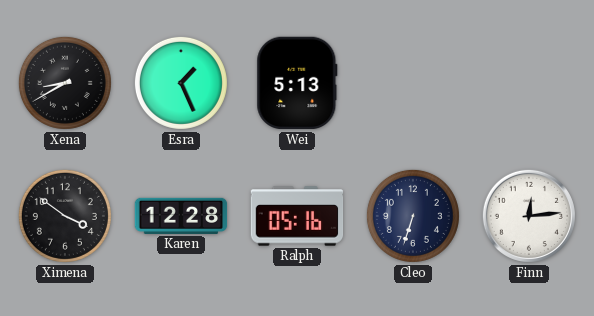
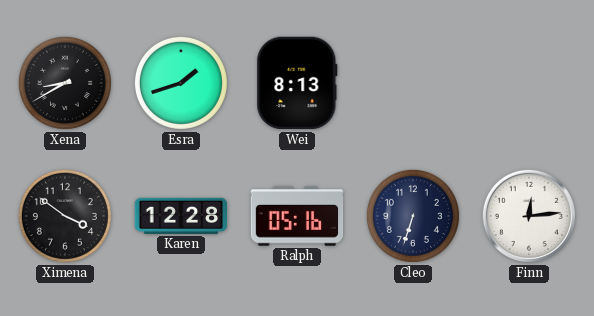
Esra: 1:26 -> 1:42 (181, 83)
Wei: 5:13 -> 8:13 (297, 83)
